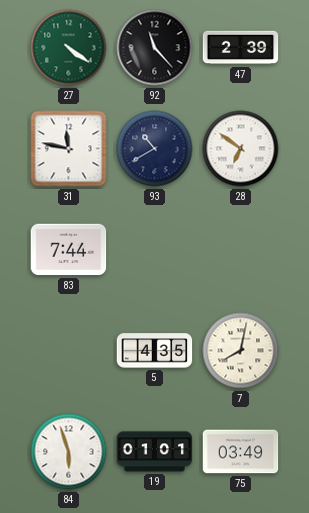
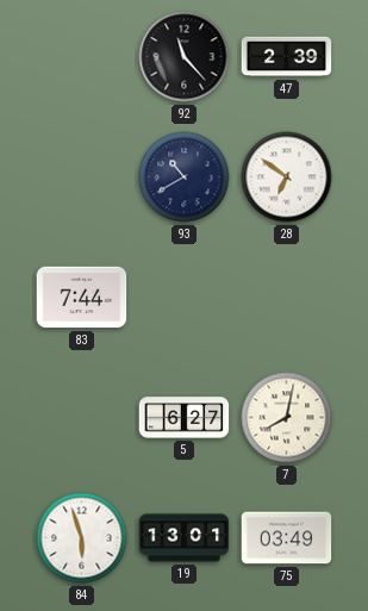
27: 4:21 -> none (69, 48)
31: 11:47 -> none (69, 149)
5: 4:35 -> 6:27 (185, 418)
19: 01:01 -> 13:01 (185, 538)
